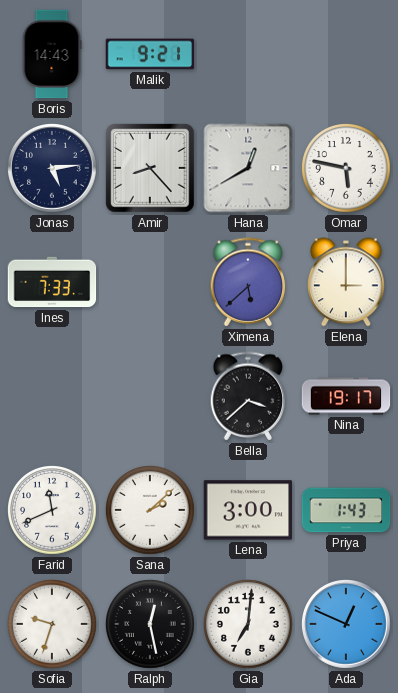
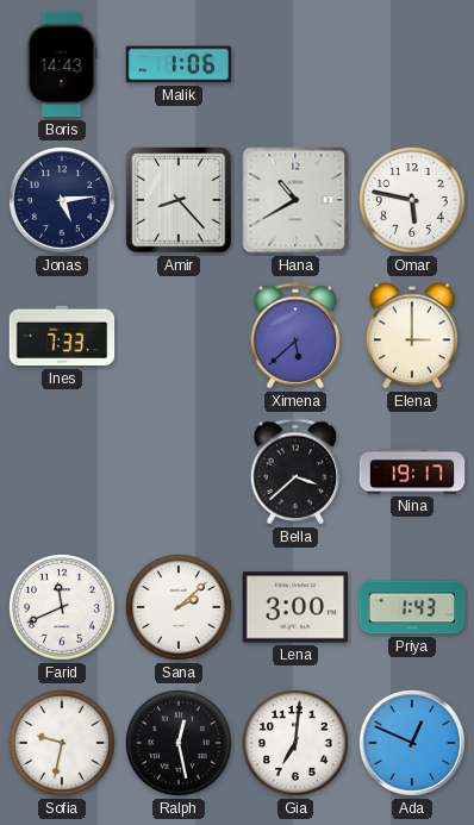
Malik: 9:21 -> 1:06 (179, 64)
Hana: 12:40 -> 10:40 (295, 200)
Sofia: 9:33 -> 9:32 (63, 744)
